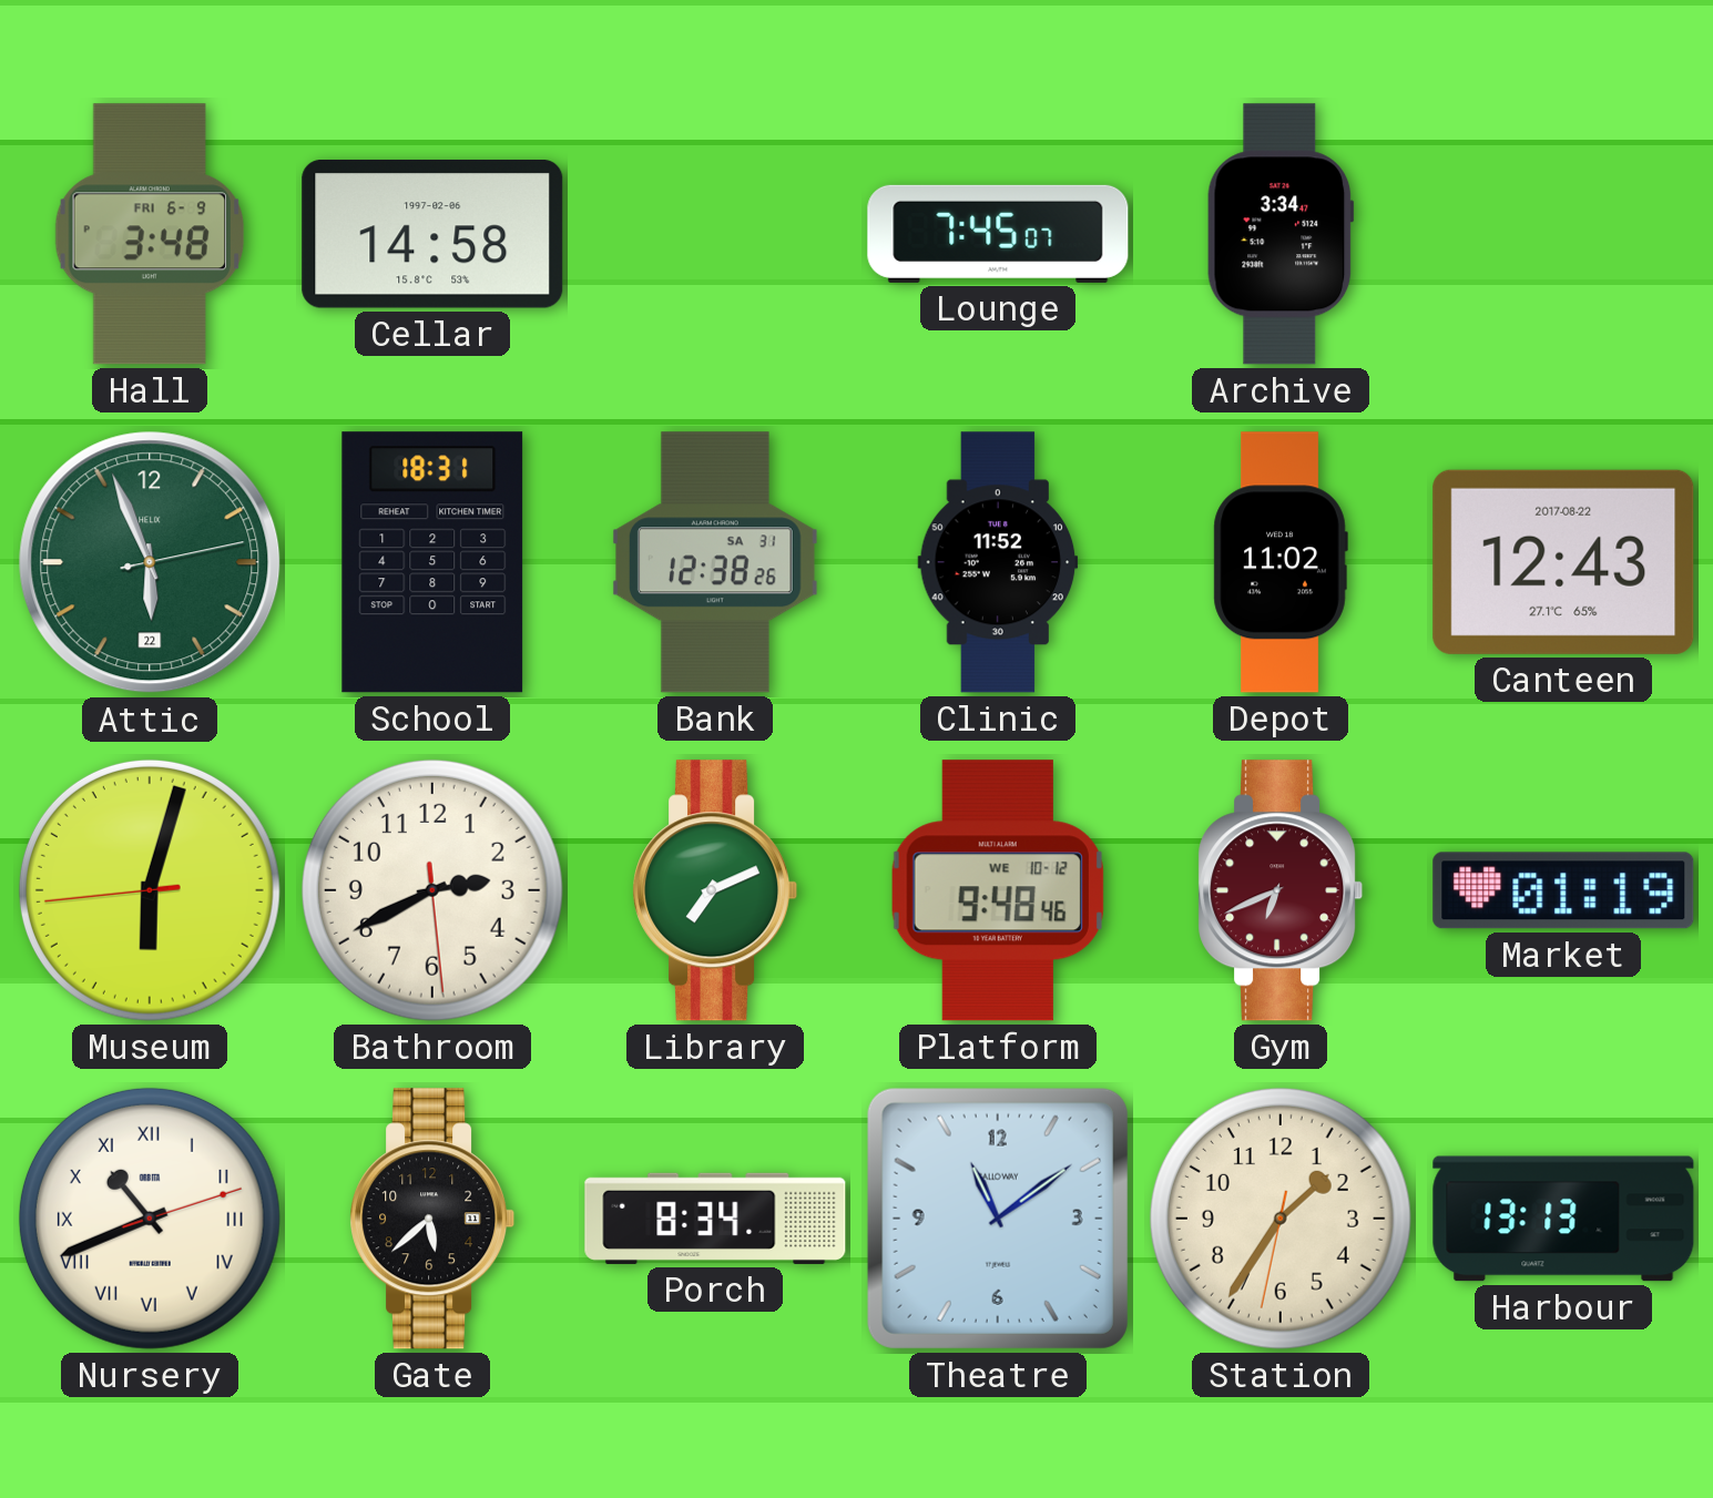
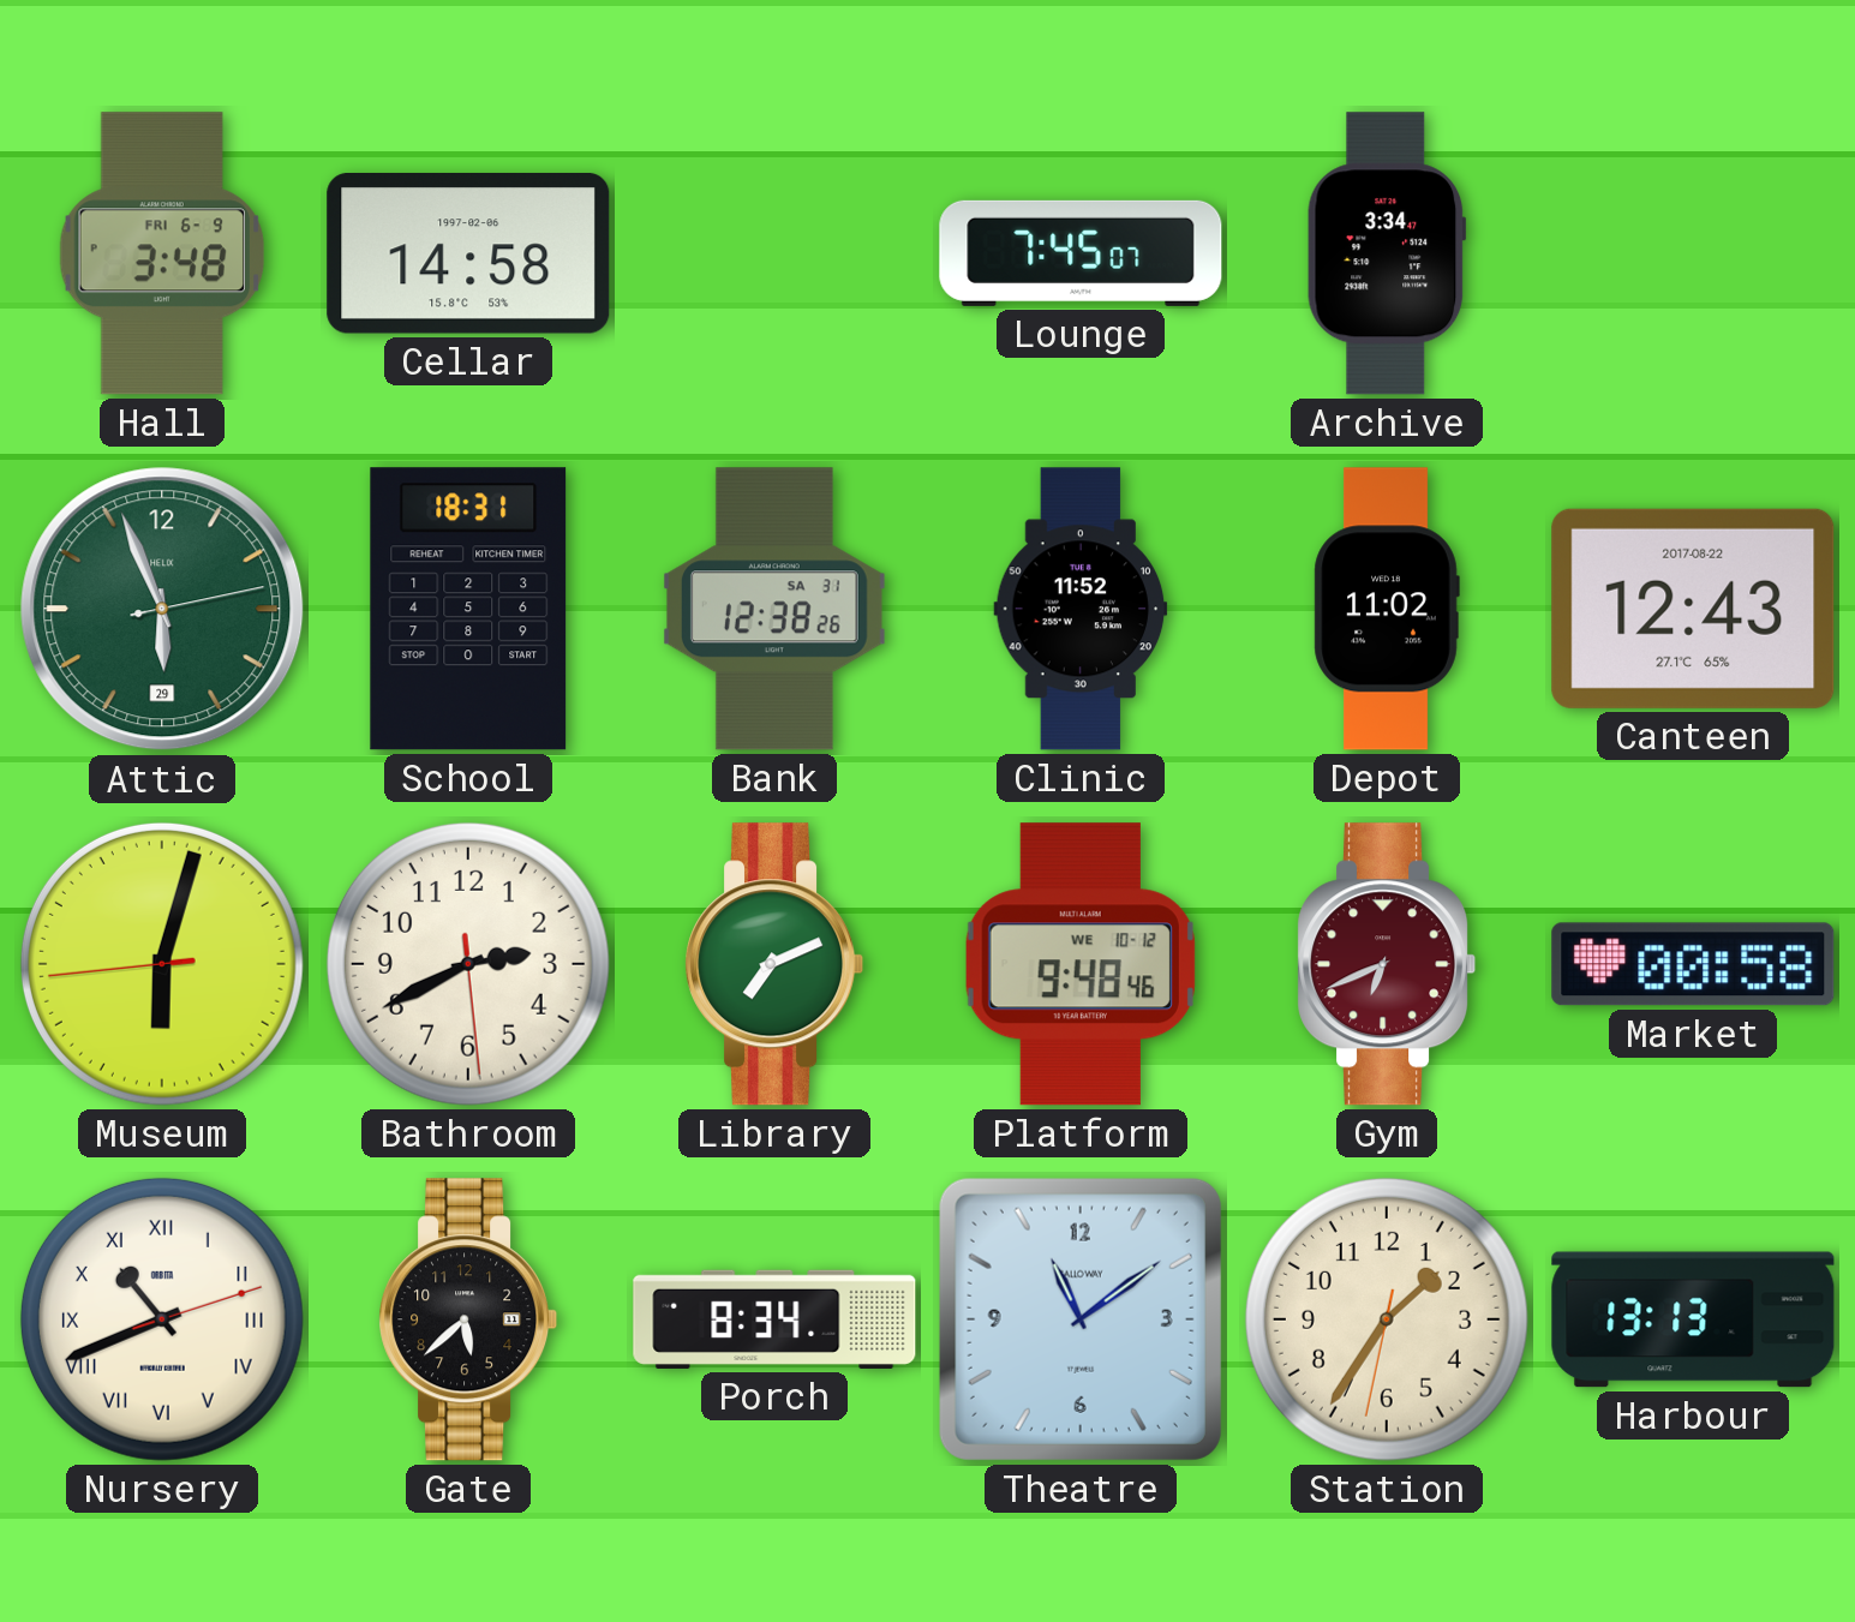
Attic date: 22 -> 29 (162, 609)
Market: 01:19 -> 00:58 (1693, 964)
